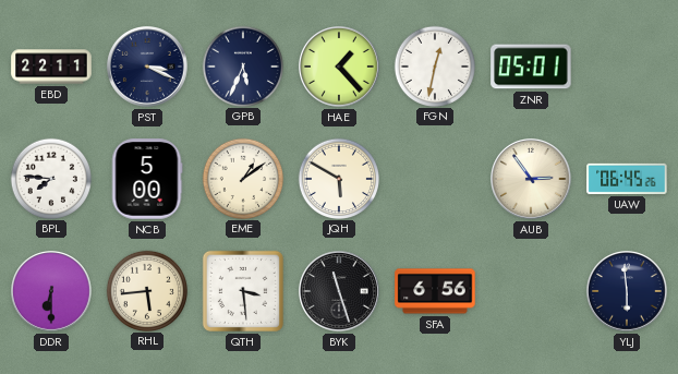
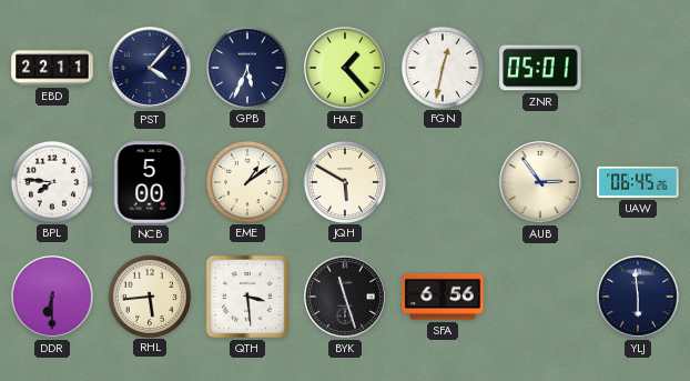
PST: 3:19 -> 4:07 (151, 69)
